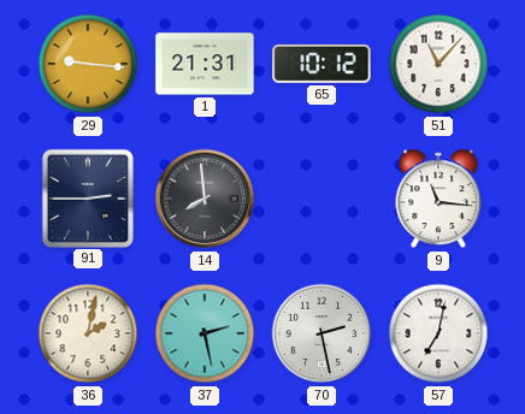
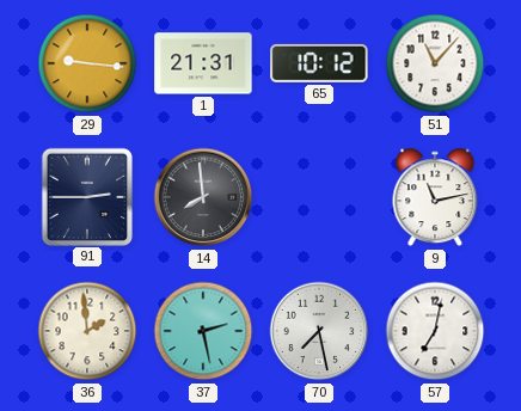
9: 11:16 -> 11:13 (435, 197)
36: 2:02 -> 1:59 (87, 331)
70: 2:28 -> 7:28 (319, 331)
